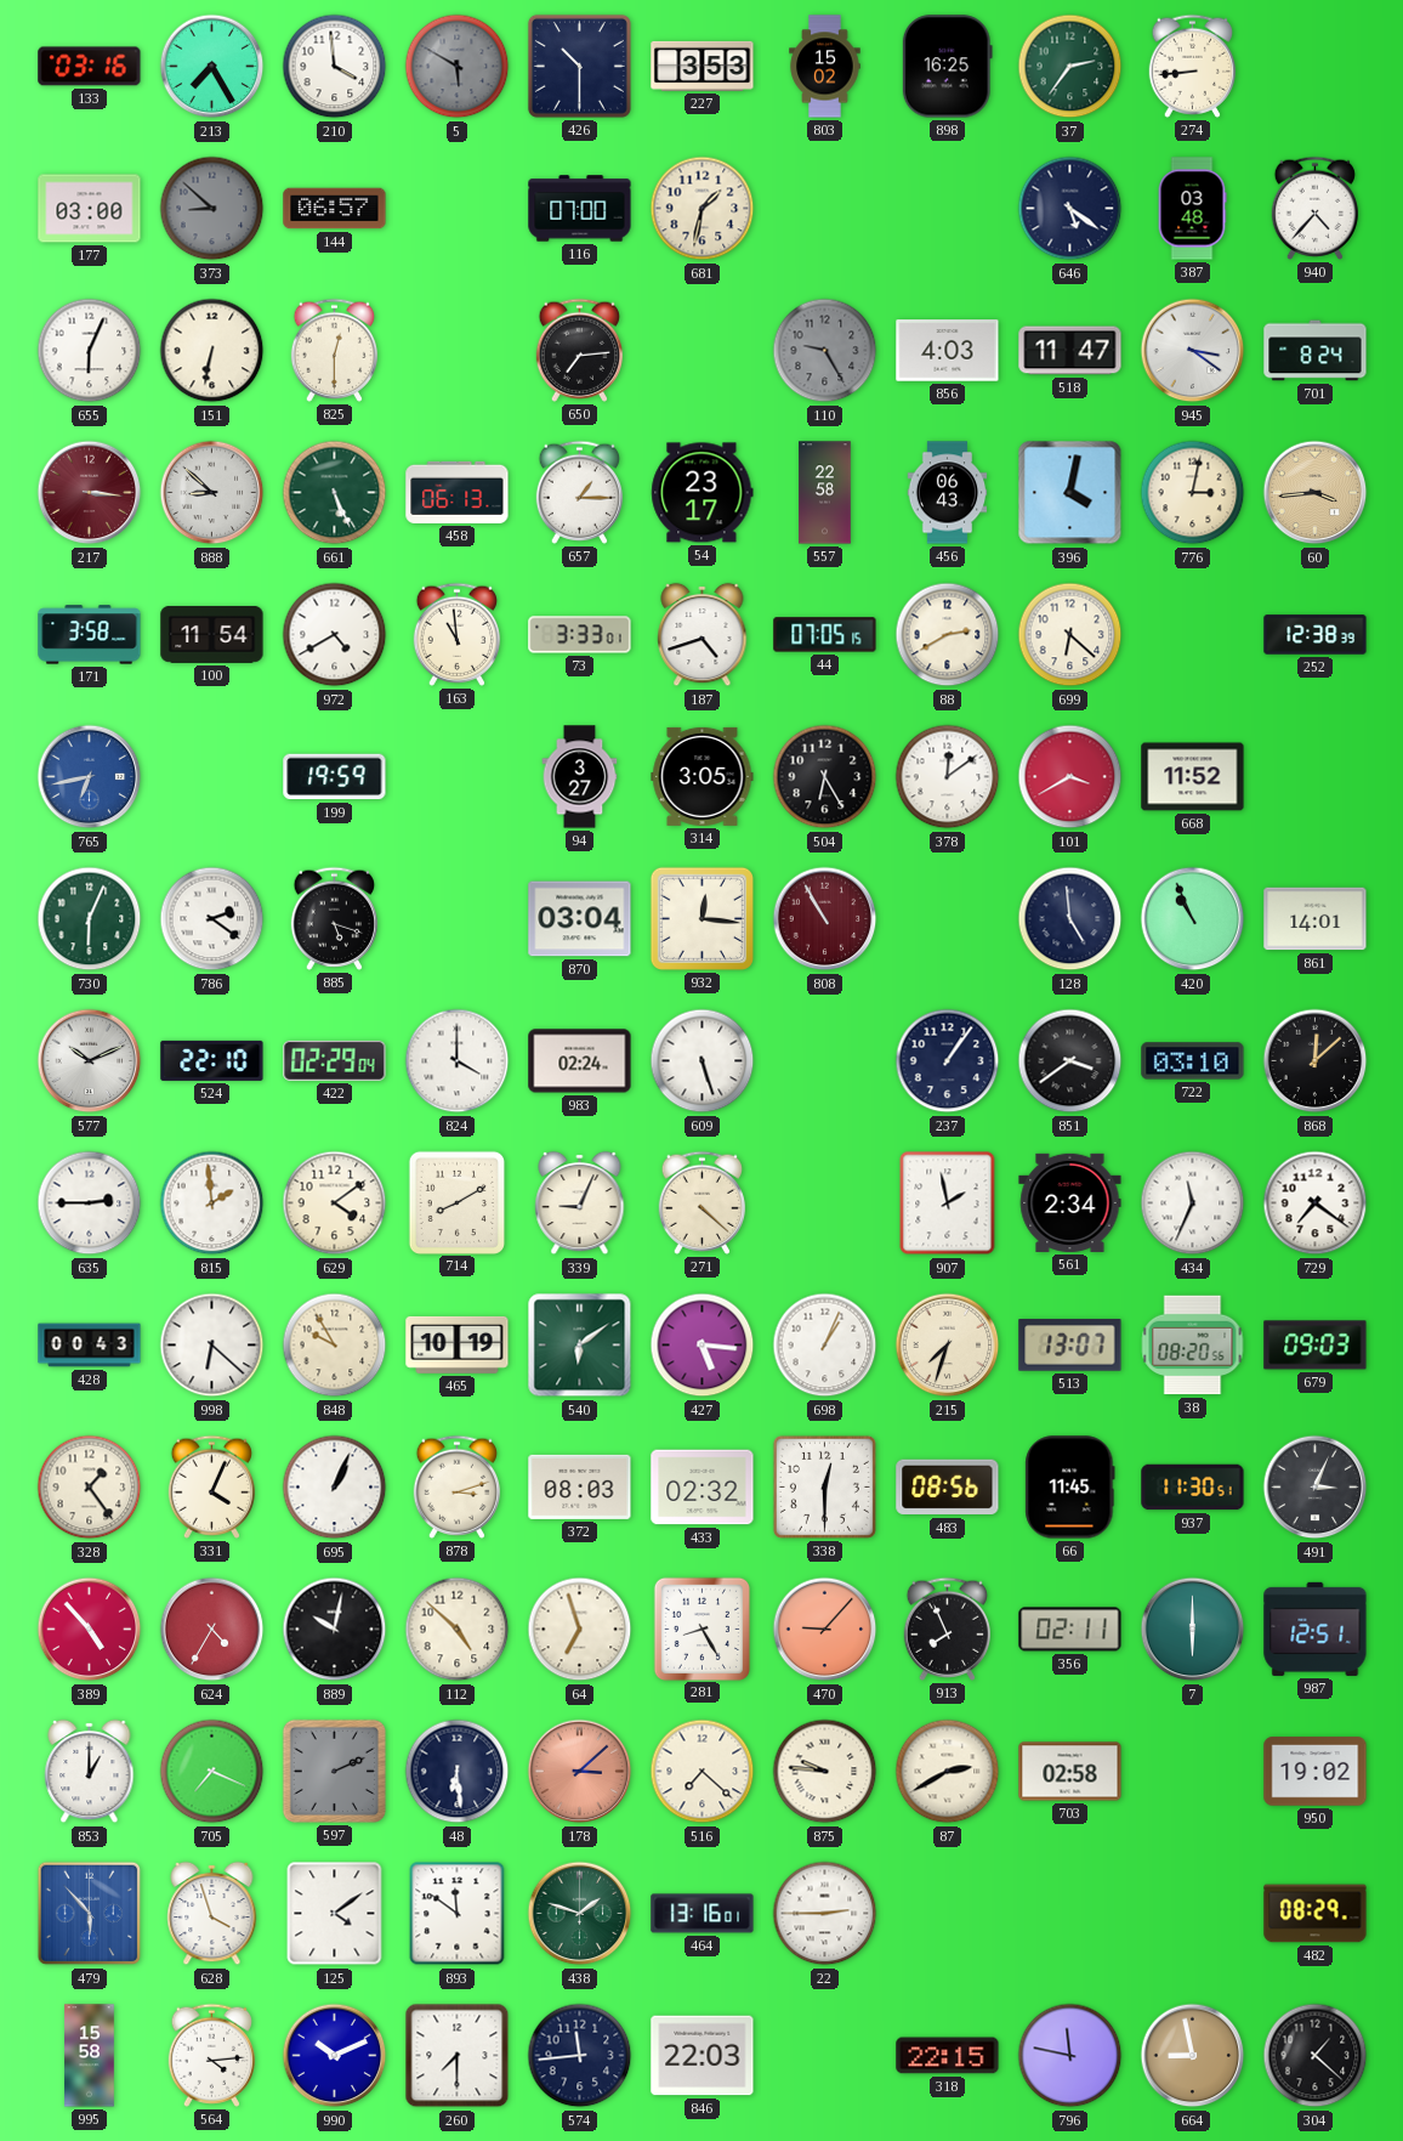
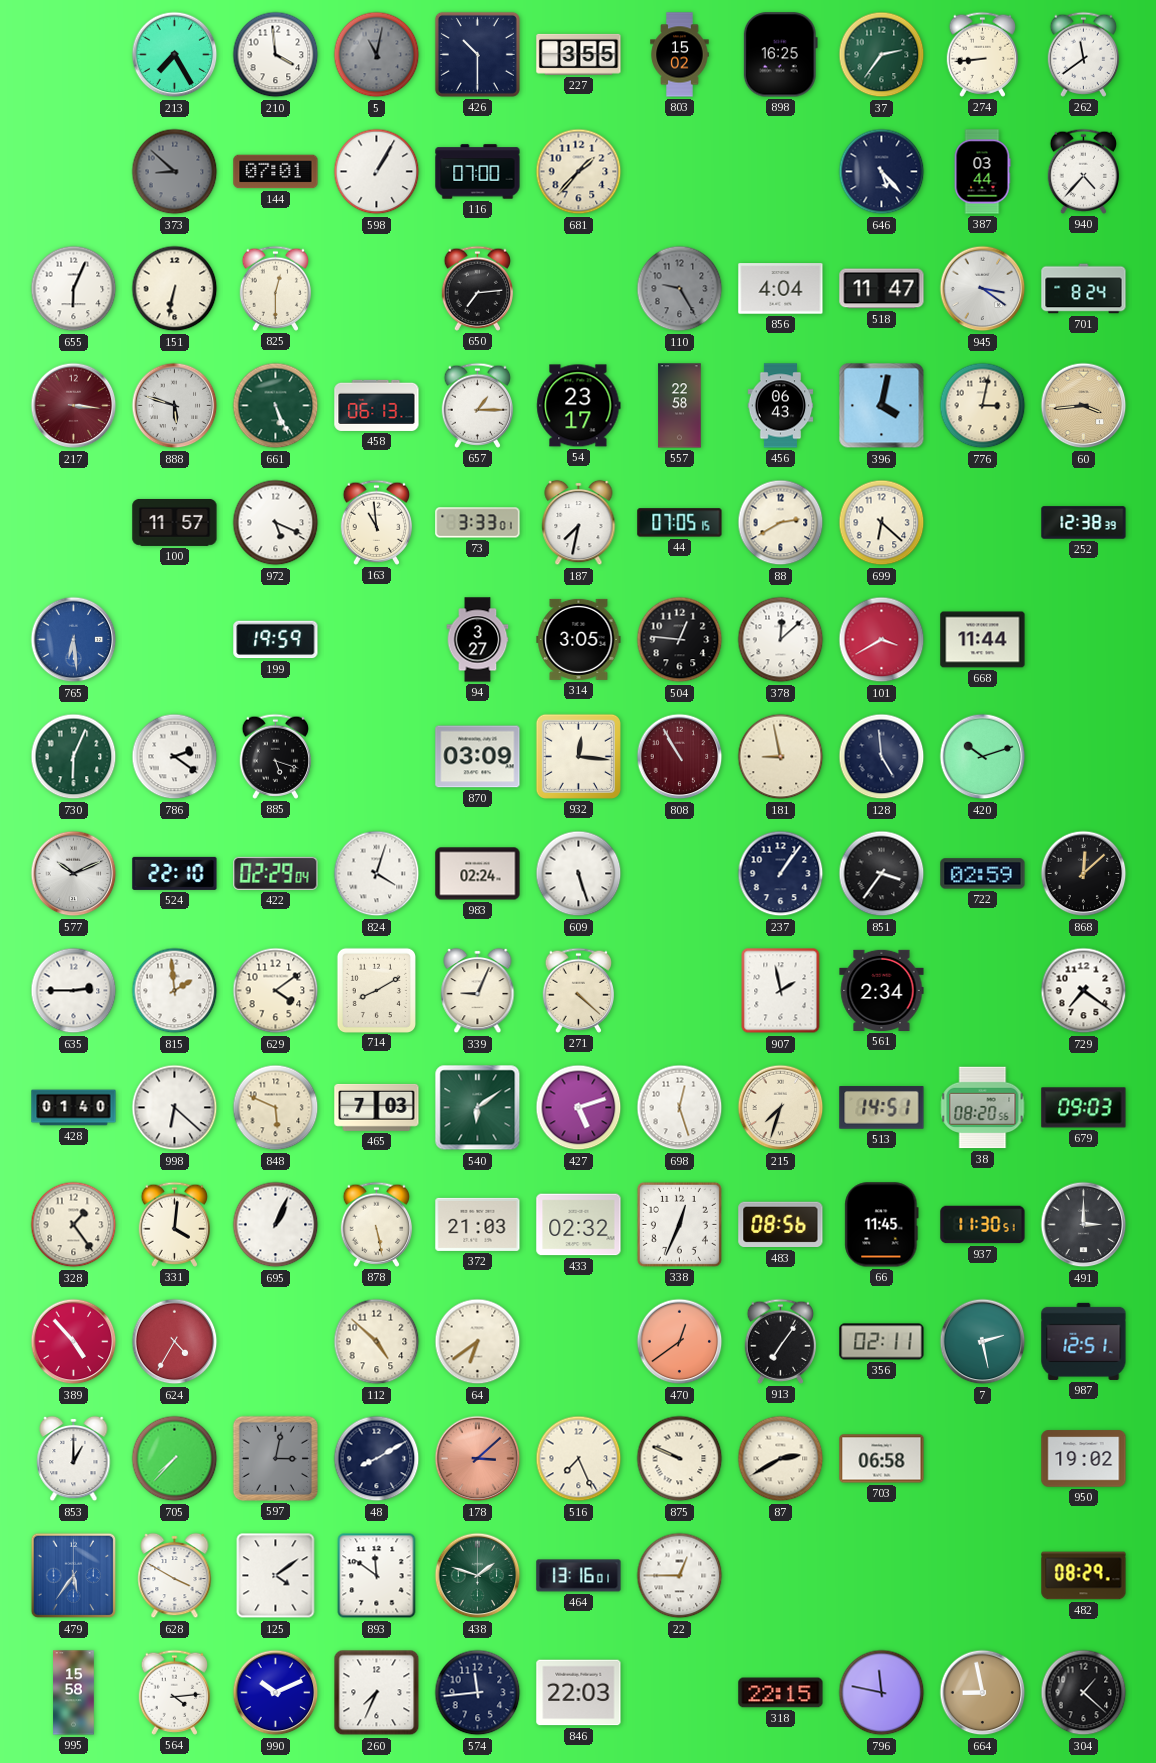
133: 03:16 -> none (90, 67)
5: 5:50 -> 11:02 (377, 55)
227: 3:53 -> 3:55 (579, 54)
262: none -> 11:39 (1084, 54)
177: 03:00 -> none (90, 209)
144: 06:57 -> 07:01 (276, 172)
598: none -> 1:05 (377, 172)
681: 1:32 -> 1:37 (579, 172)
646: 5:21 -> 5:23 (882, 172)
387: 03:48 -> 03:44 (982, 172)
856: 4:03 -> 4:04 (781, 289)
888: 8:52 -> 5:48 (175, 406)
171: 3:58 -> none (90, 635)
100: 11:54 -> 11:57 (175, 522)
972: 4:40 -> 5:19 (276, 523)
187: 4:42 -> 7:32 (579, 523)
765: 6:43 -> 6:29 (74, 640)
504: 6:25 -> 12:46 (680, 640)
378: 12:09 -> 12:08 (781, 640)
668: 11:52 -> 11:44 (983, 640)
870: 03:04 -> 03:09 (478, 757)
181: none -> 8:58 (781, 757)
420: 10:56 -> 10:12 (983, 757)
861: 14:01 -> none (1316, 919)
824: 4:00 -> 4:03 (377, 874)
851: 3:39 -> 3:36 (882, 874)
722: 03:10 -> 02:59 (983, 874)
434: 11:34 -> none (1193, 1203)
428: 00:43 -> 01:40 (74, 1108)
848: 9:55 -> 5:49 (276, 1108)
465: 10:19 -> 7:03 (377, 1107)
427: 5:16 -> 5:12 (579, 1108)
698: 1:04 -> 12:27 (680, 1108)
513: 13:07 -> 14:51 (882, 1108)
331: 4:04 -> 4:01 (175, 1224)
878: 3:12 -> 5:28 (377, 1224)
372: 08:03 -> 21:03 (478, 1224)
338: 12:30 -> 12:34 (679, 1224)
491: 3:04 -> 3:00 (1084, 1225)
889: 10:02 -> none (335, 1630)
64: 6:57 -> 6:39 (478, 1342)
281: 8:25 -> none (701, 1629)
470: 9:07 -> 12:39 (680, 1342)
913: 7:56 -> 7:06 (781, 1341)
7: 6:00 -> 2:28 (983, 1342)
705: 7:19 -> 7:37 (175, 1459)
597: 2:11 -> 3:02 (275, 1458)
48: 6:29 -> 8:10 (377, 1459)
516: 7:22 -> 7:26 (579, 1459)
875: 9:46 -> 9:49 (680, 1459)
703: 02:58 -> 06:58 (882, 1459)
479: 5:53 -> 5:36 (74, 1576)
628: 3:57 -> 3:50 (175, 1576)
22: 2:45 -> 12:45 (680, 1576)
260: 7:30 -> 7:34 (377, 1693)
